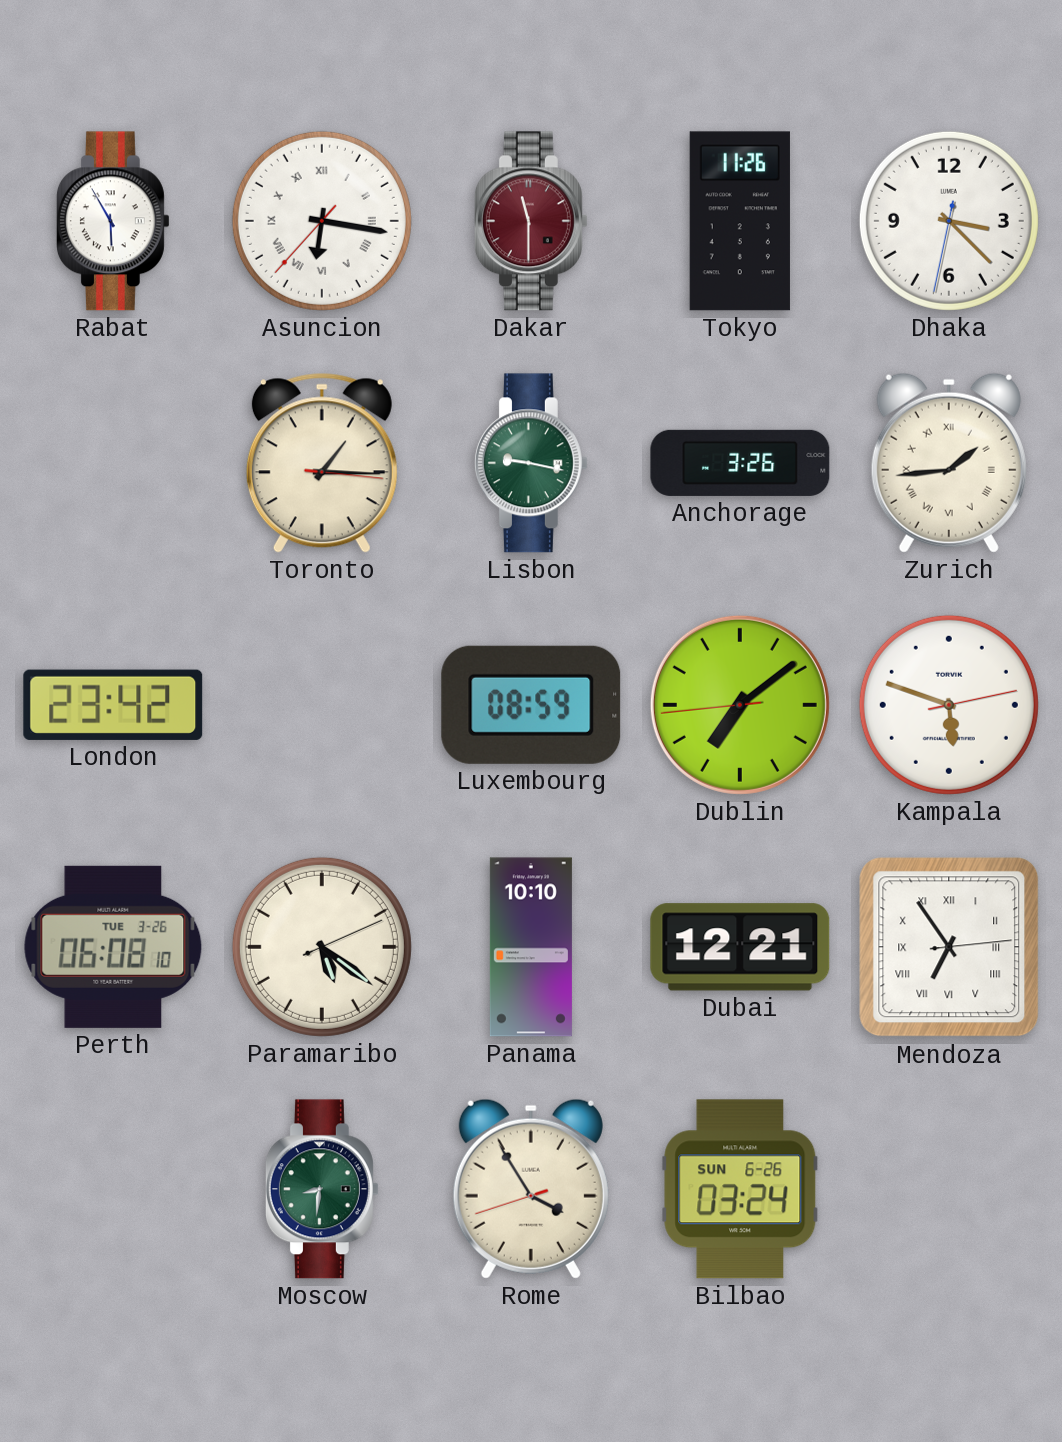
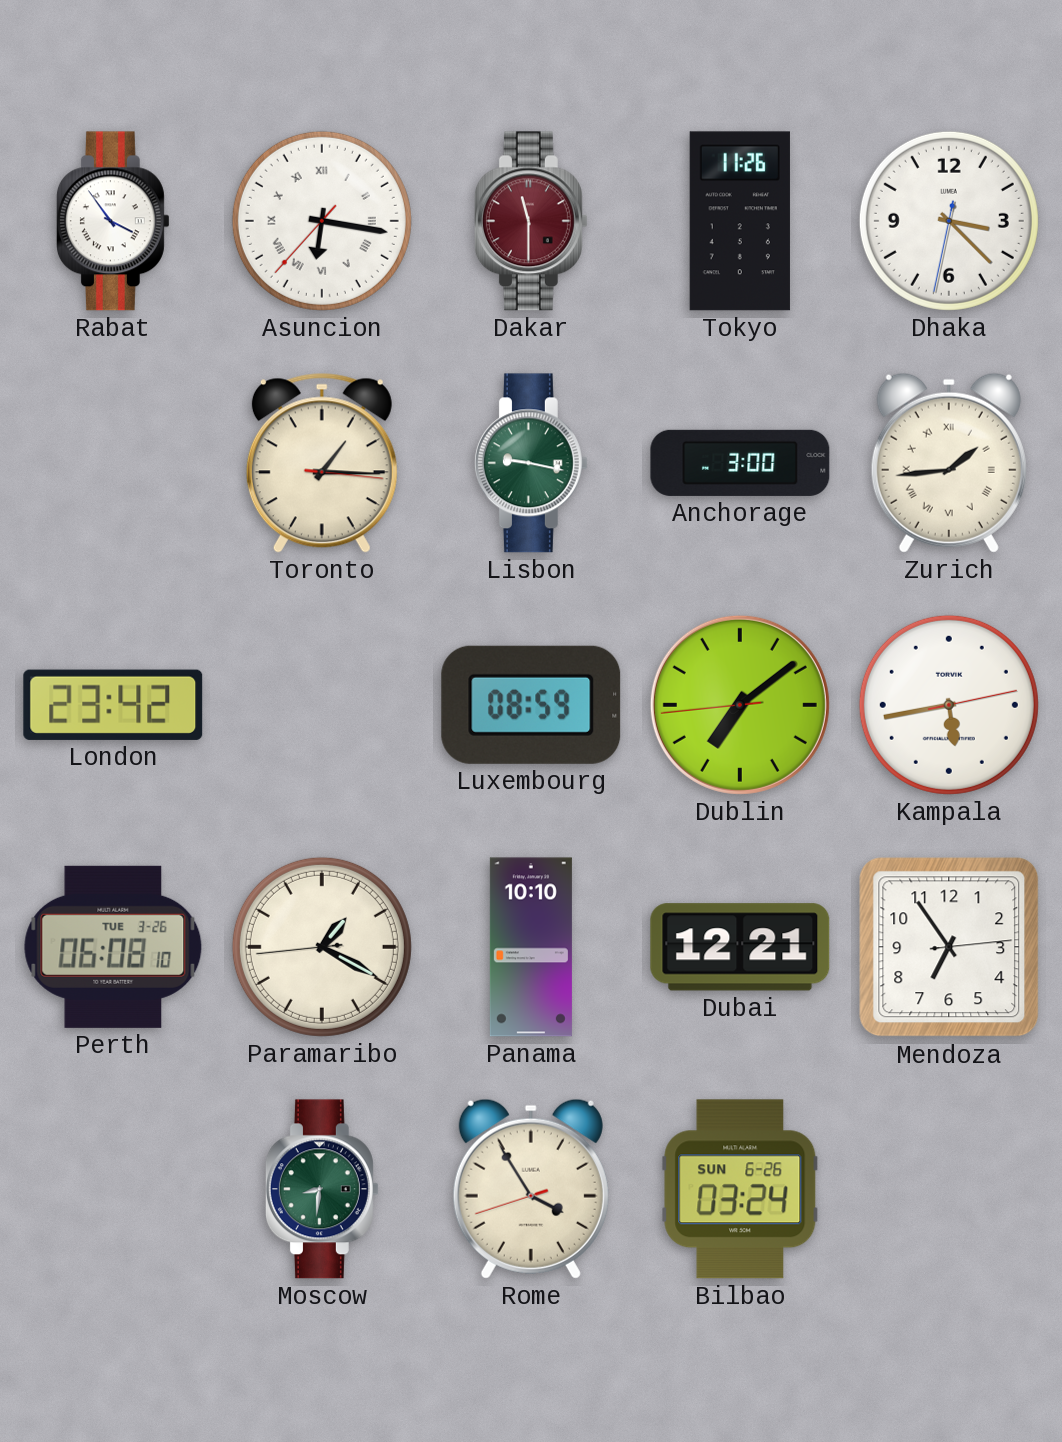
Rabat: 5:55 -> 3:54 (113, 221)
Anchorage: 3:26 -> 3:00 (740, 463)
Kampala: 5:48 -> 5:43 (949, 705)
Paramaribo: 5:21 -> 1:19 (322, 947)
Mendoza numerals: Roman -> Arabic (949, 947)
